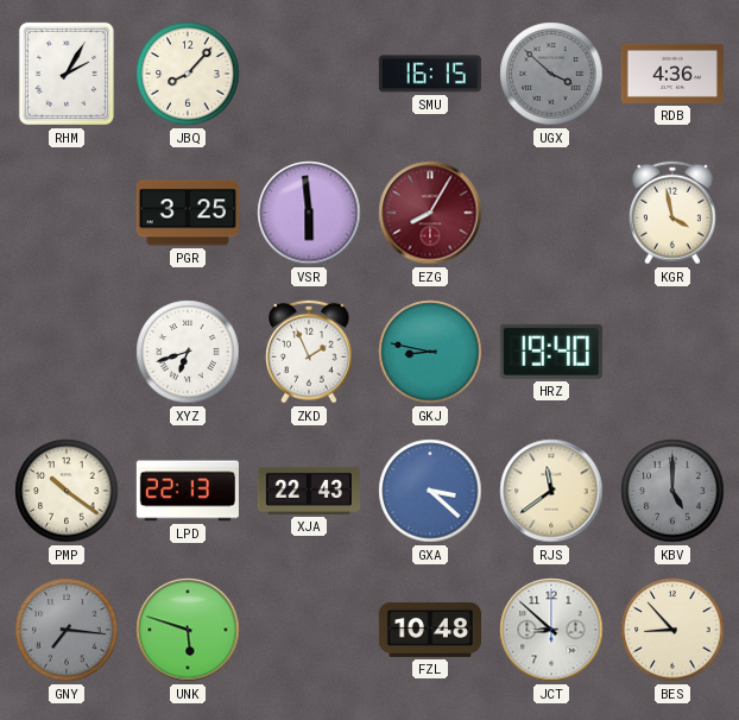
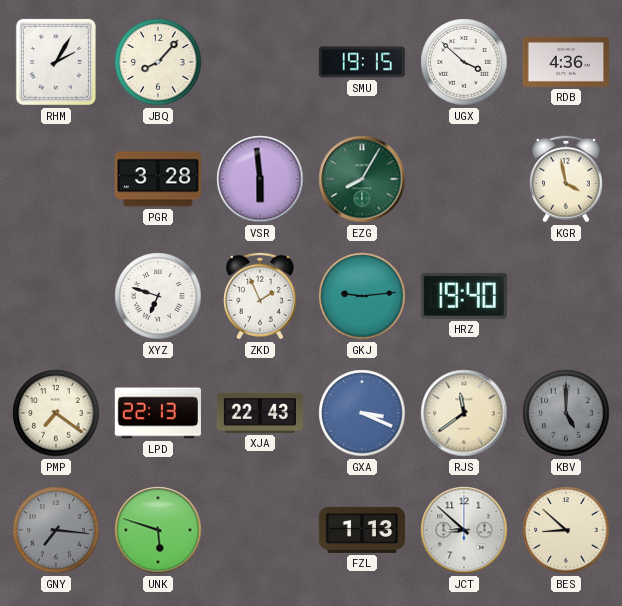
SMU: 16:15 -> 19:15 (362, 62)
UGX dial: grey -> white (464, 62)
PGR: 3:25 -> 3:28 (158, 179)
EZG dial: burgundy -> green (362, 179)
XYZ: 6:42 -> 6:48 (158, 296)
GKJ: 8:47 -> 9:14 (362, 296)
PMP: 10:21 -> 7:21 (56, 413)
GXA: 3:22 -> 3:19 (362, 413)
FZL: 10:48 -> 1:13 (361, 530)
BES: 8:53 -> 8:52 (566, 530)
